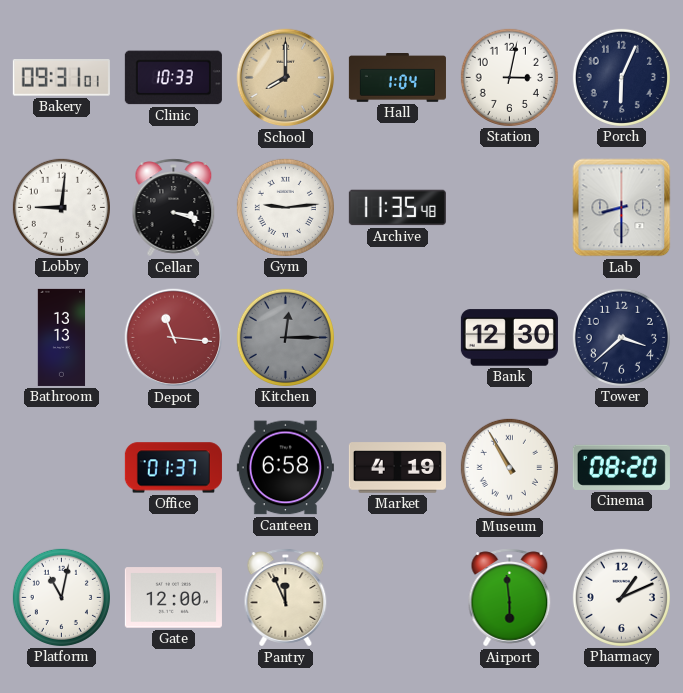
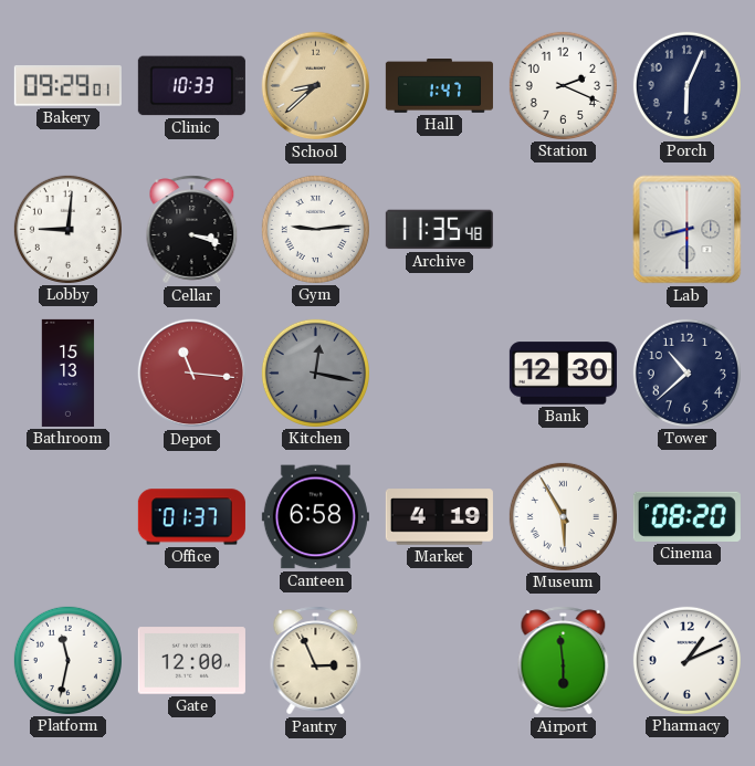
Bakery: 09:31 -> 09:29 (67, 86)
School: 8:00 -> 8:38 (316, 86)
Hall: 1:04 -> 1:47 (439, 86)
Station: 3:02 -> 2:19 (563, 85)
Bathroom: 13:13 -> 15:13 (69, 372)
Kitchen: 12:15 -> 12:17 (315, 372)
Tower: 3:38 -> 10:38 (686, 372)
Museum: 10:55 -> 5:55 (563, 516)
Platform: 11:02 -> 11:32 (67, 660)
Pantry: 11:56 -> 2:56 (316, 661)
